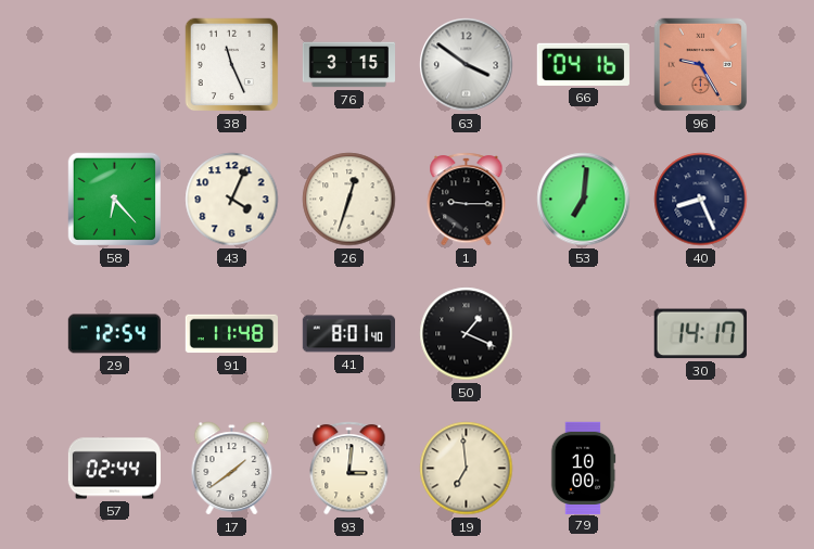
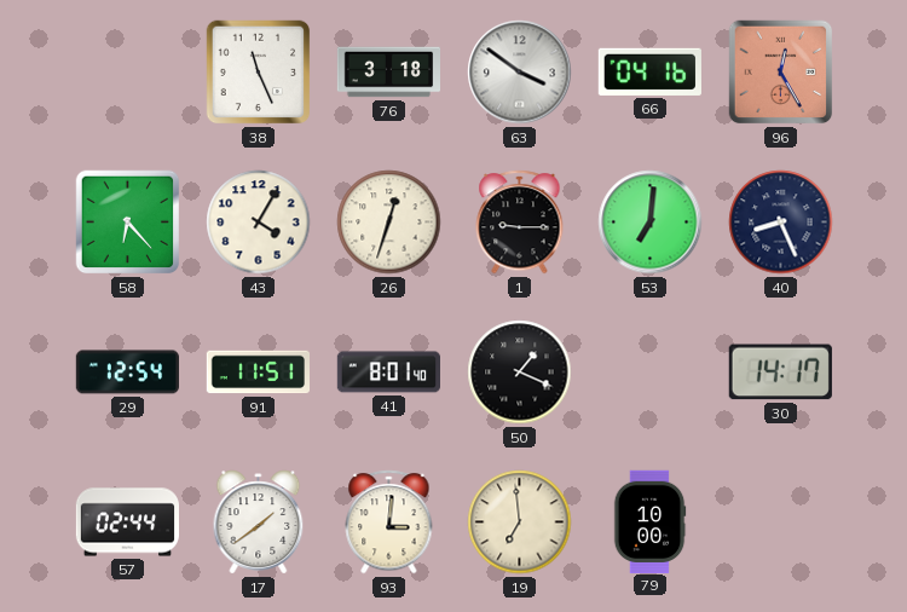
76: 3:15 -> 3:18 (388, 73)
96: 9:25 -> 12:25 (781, 73)
43: 4:04 -> 4:05 (259, 223)
91: 11:48 -> 11:51 (258, 373)
